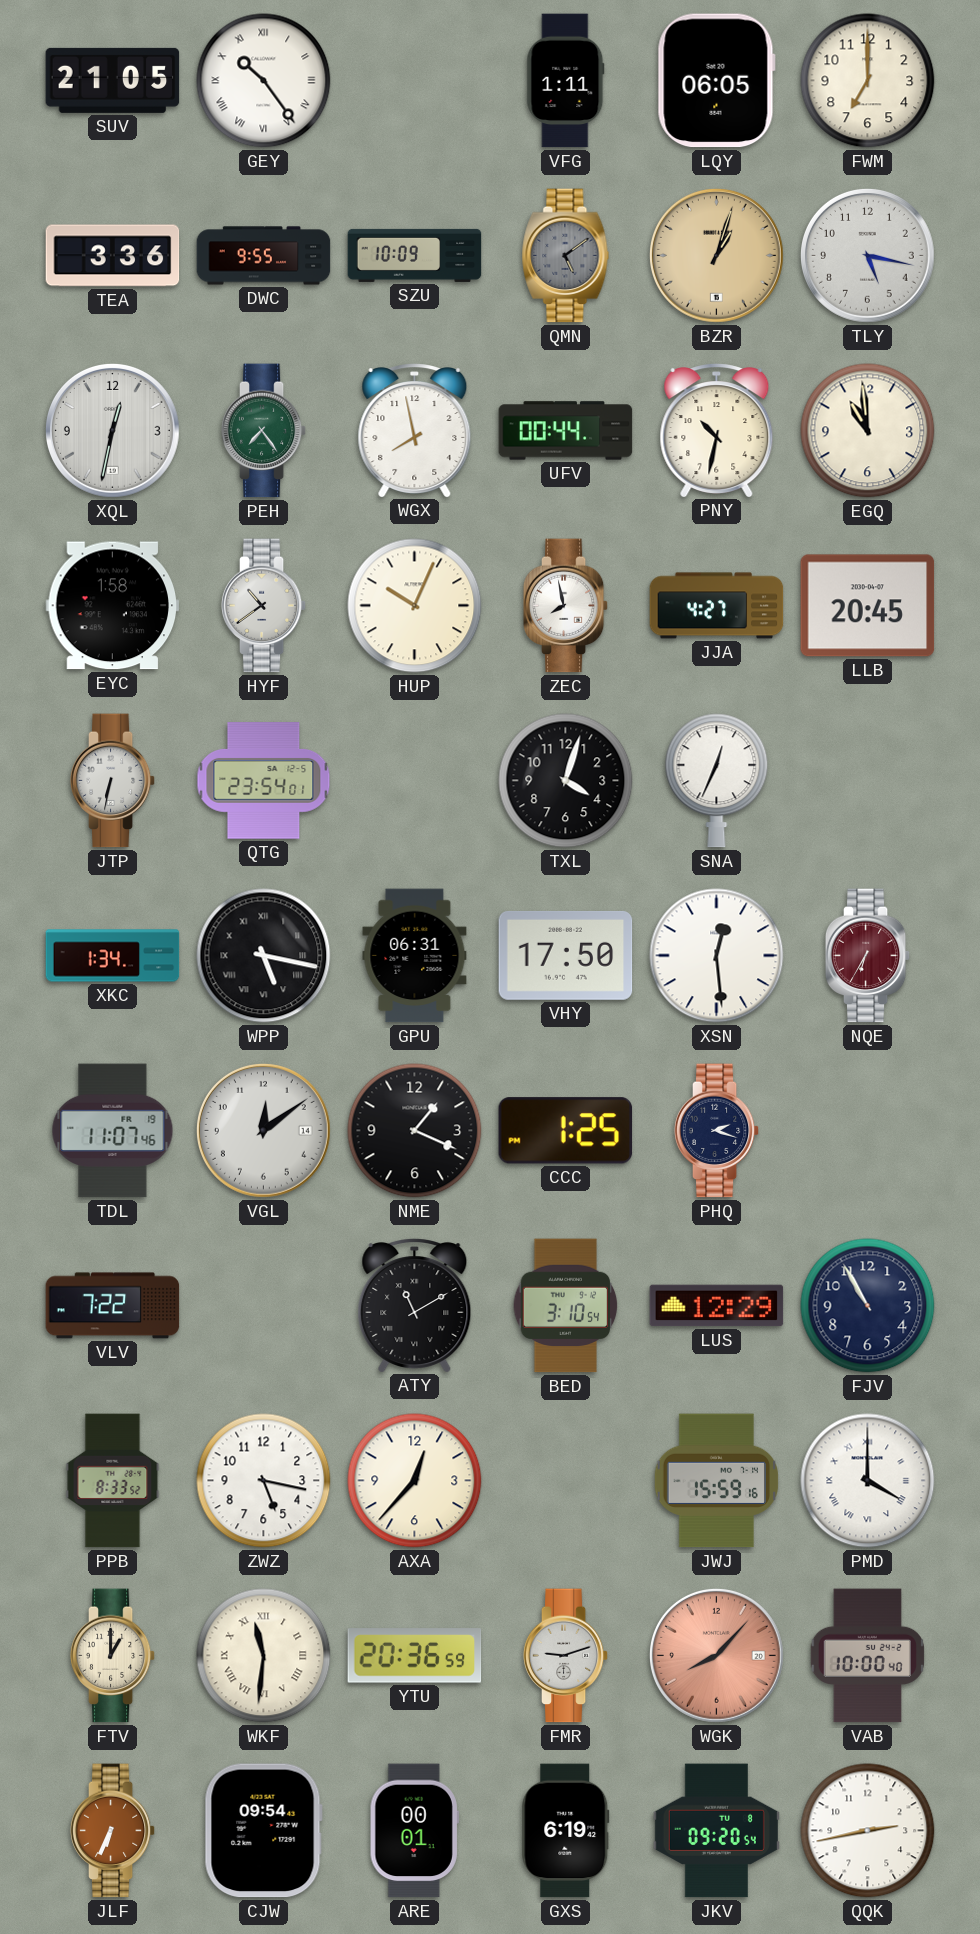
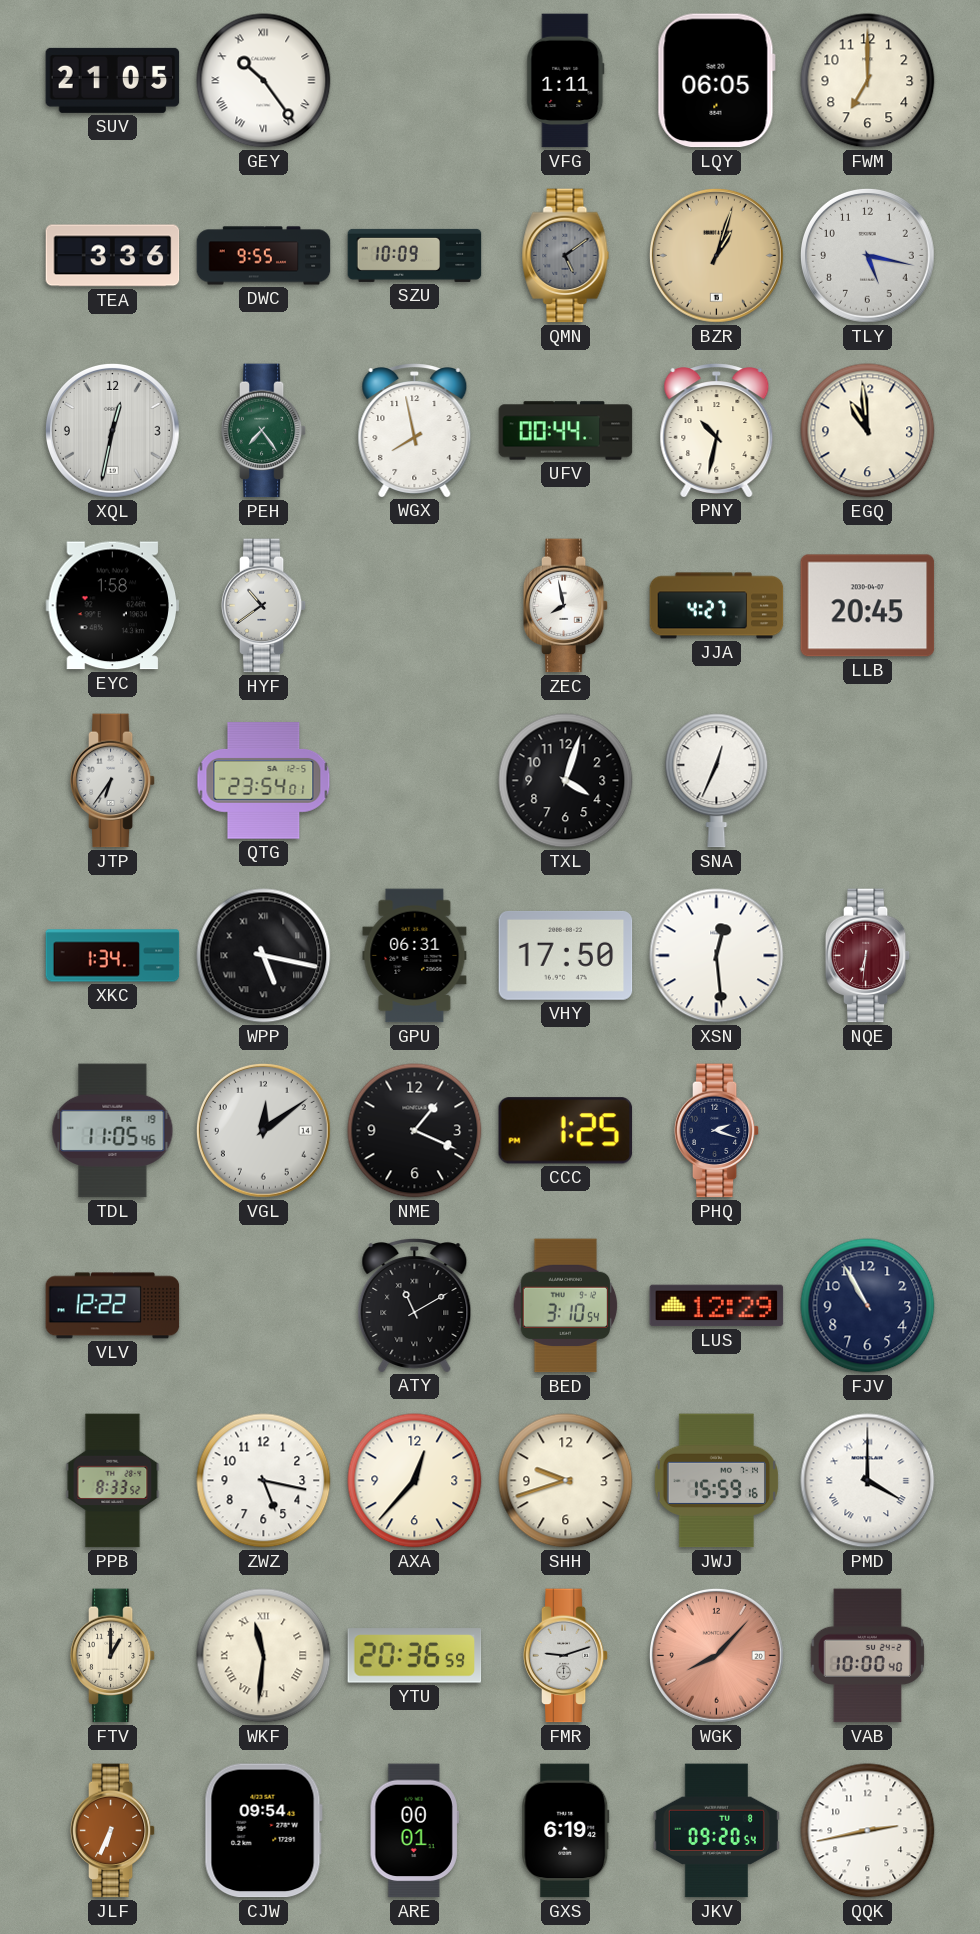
HUP: 10:04 -> none (415, 606)
JTP: 6:32 -> 6:36 (113, 781)
NQE: 6:35 -> 6:31 (868, 956)
TDL: 11:07 -> 11:05 (113, 1131)
VLV: 7:22 -> 12:22 (113, 1306)
SHH: none -> 9:42 (566, 1481)
